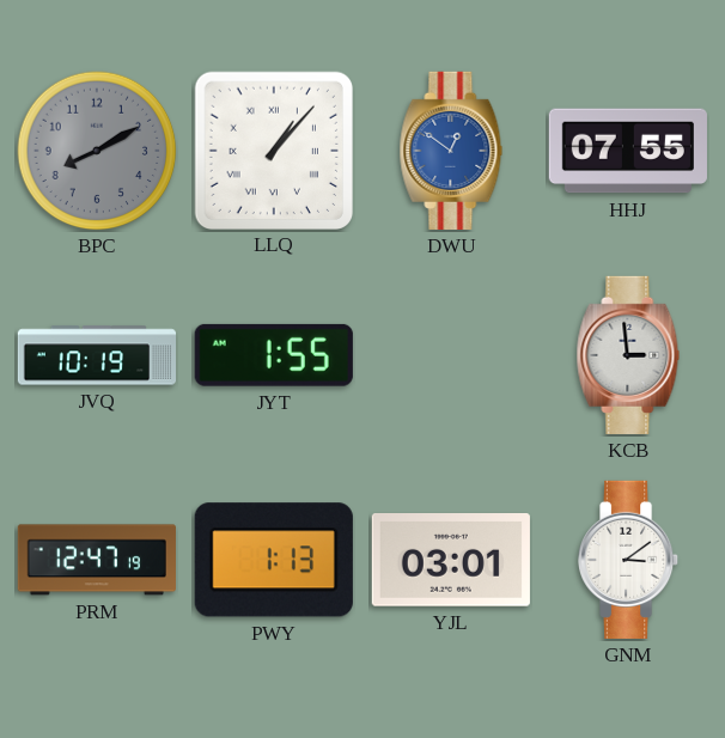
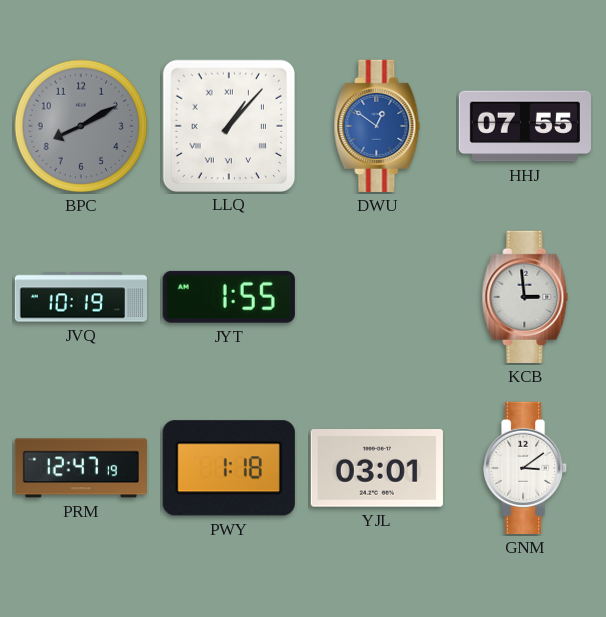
PWY: 1:13 -> 1:18 (229, 468)
